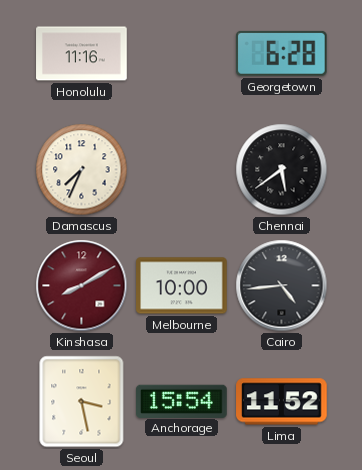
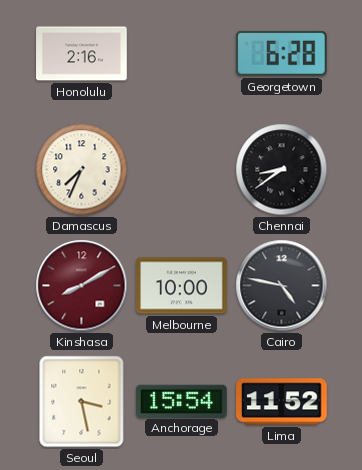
Honolulu: 11:16 -> 2:16 (82, 54)
Chennai: 5:39 -> 8:39 (282, 170)
Cairo: 4:44 -> 4:47 (282, 286)
